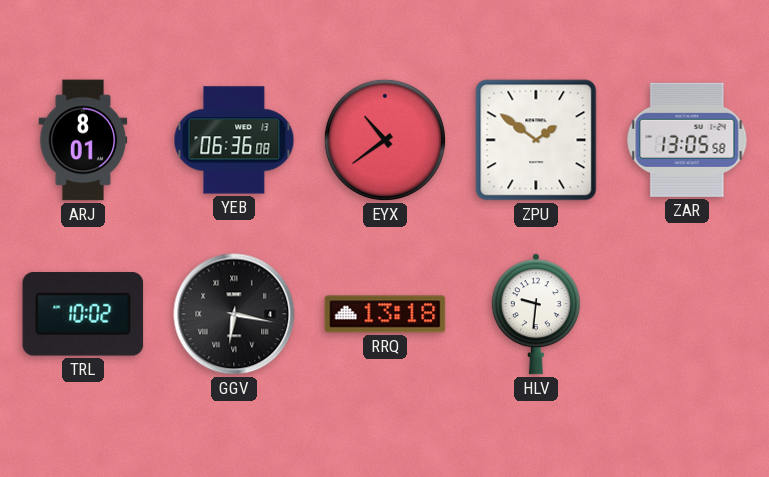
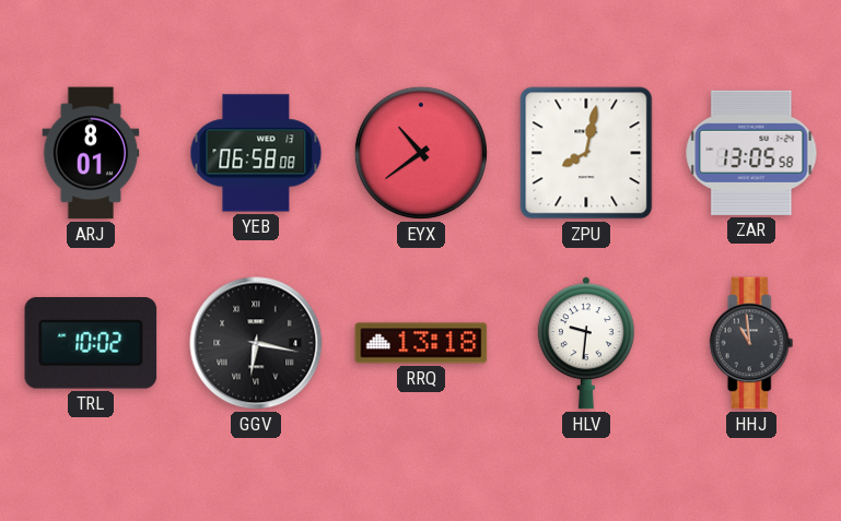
YEB: 06:36 -> 06:58 (256, 153)
ZPU: 1:51 -> 8:02 (586, 153)
HHJ: none -> 10:59 (751, 343)
